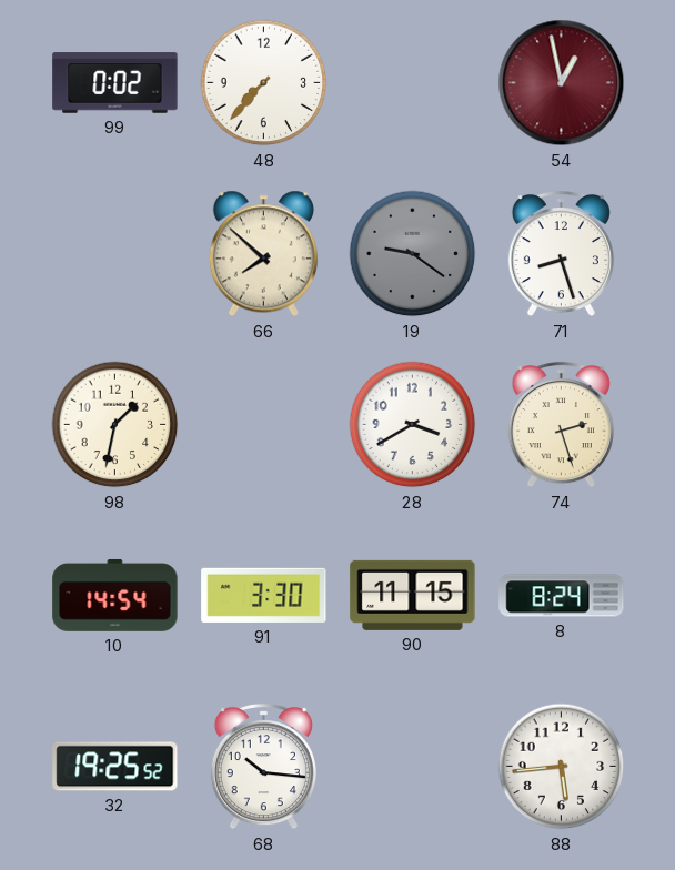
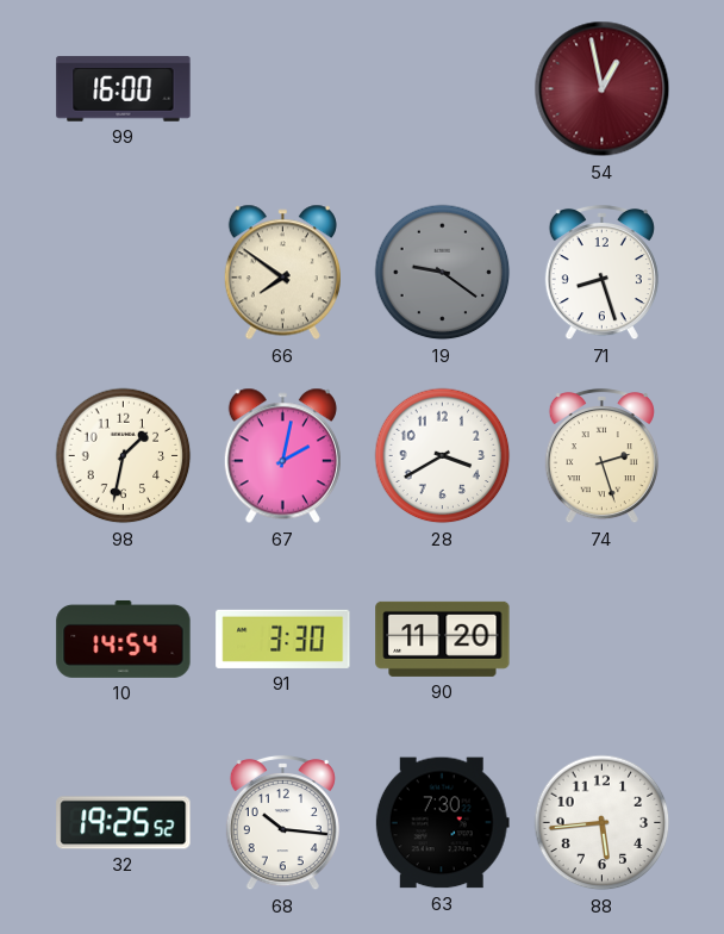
99: 0:02 -> 16:00 (124, 89)
48: 7:37 -> none (264, 83)
66: 7:52 -> 7:51 (282, 273)
67: none -> 2:02 (282, 456)
90: 11:15 -> 11:20 (443, 639)
8: 8:24 -> none (562, 596)
63: none -> 7:30 (442, 823)
